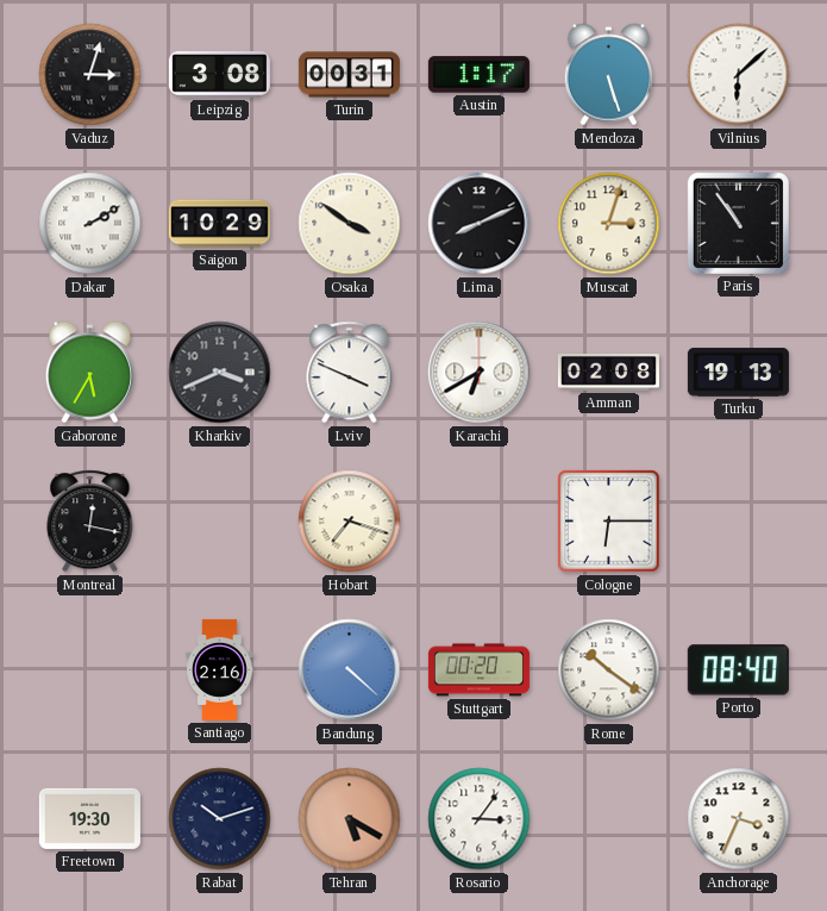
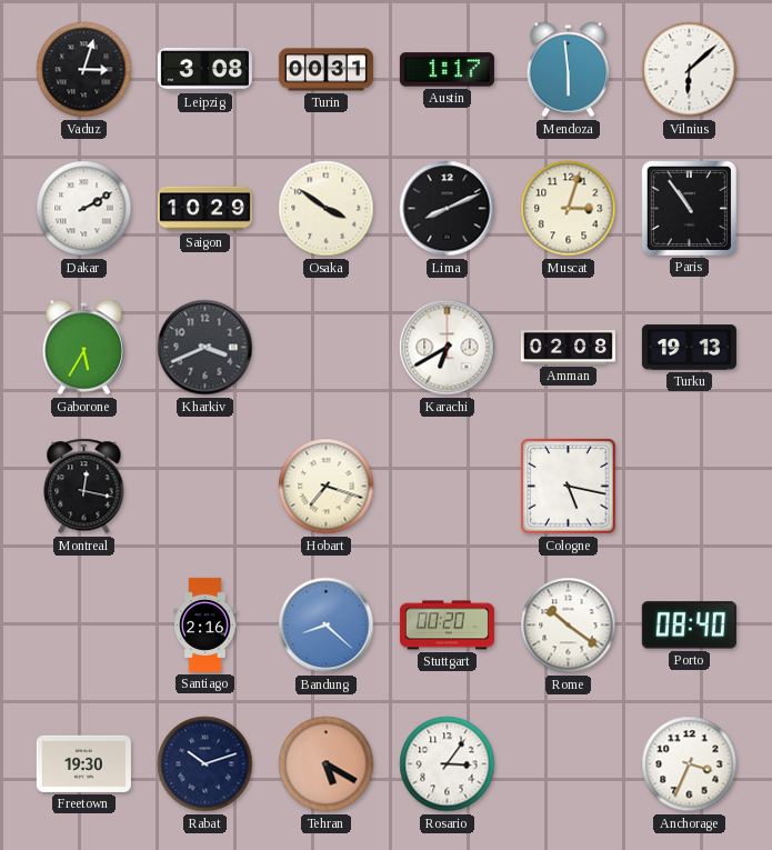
Mendoza: 5:27 -> 5:59 (569, 70)
Lviv: 3:49 -> none (350, 373)
Cologne: 6:15 -> 5:17 (569, 487)
Bandung: 4:22 -> 8:22 (327, 626)
